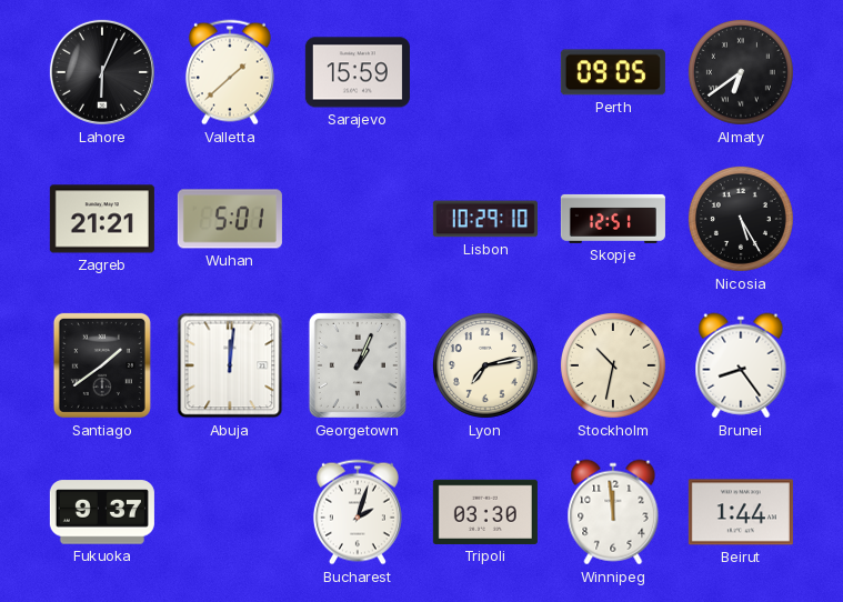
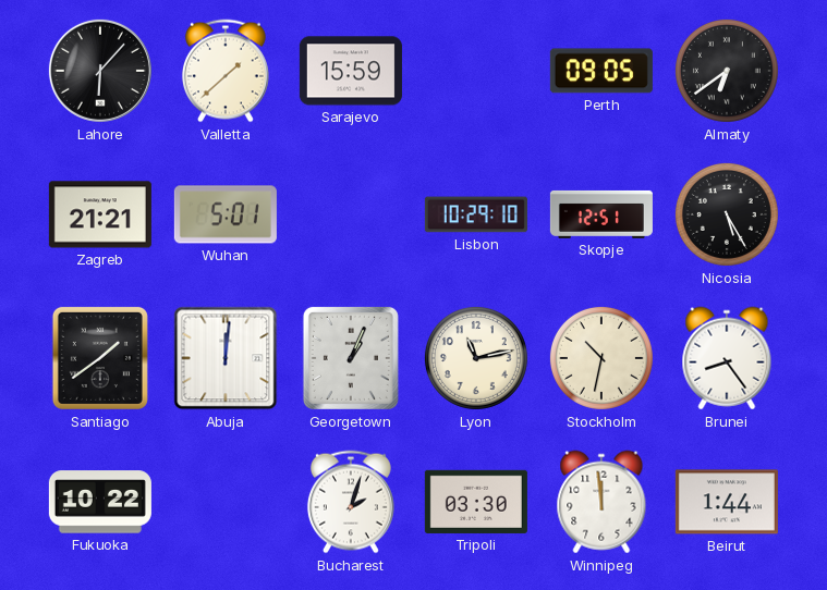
Lahore: 6:04 -> 6:07 (100, 71)
Lyon: 7:13 -> 11:13 (476, 358)
Fukuoka: 9:37 -> 10:22 (100, 502)
